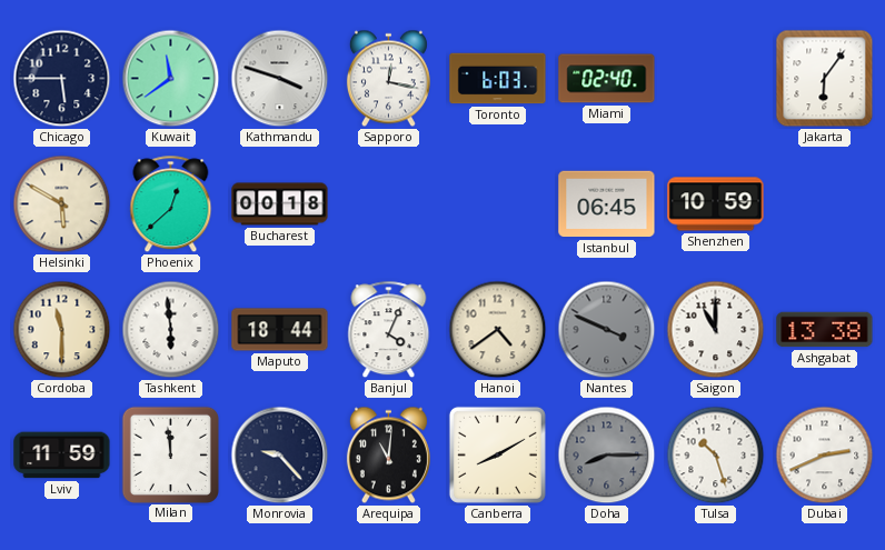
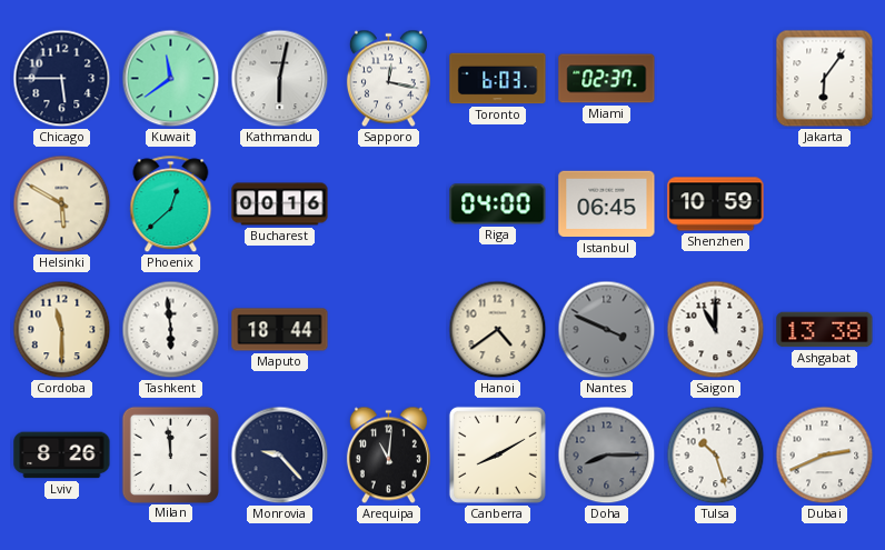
Kathmandu: 3:48 -> 6:02 (280, 79)
Miami: 02:40 -> 02:37 (607, 79)
Bucharest: 00:18 -> 00:16 (280, 204)
Riga: none -> 04:00 (498, 204)
Banjul: 4:04 -> none (389, 330)
Lviv: 11:59 -> 8:26 (62, 456)
